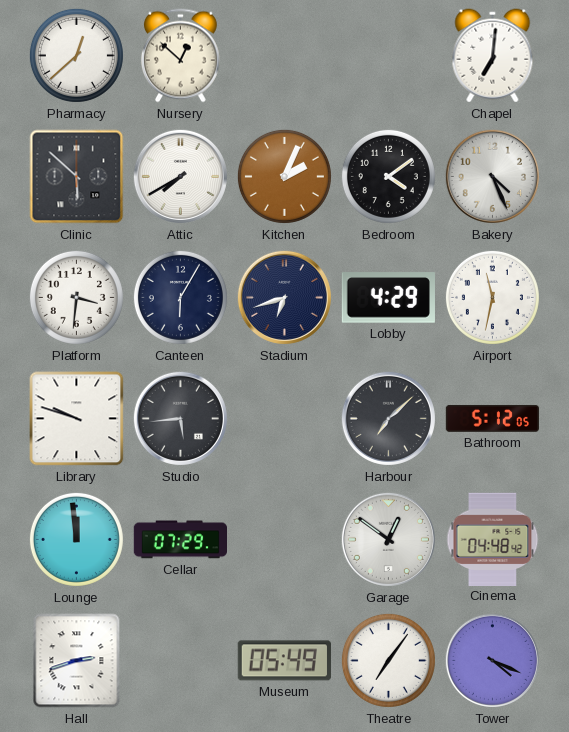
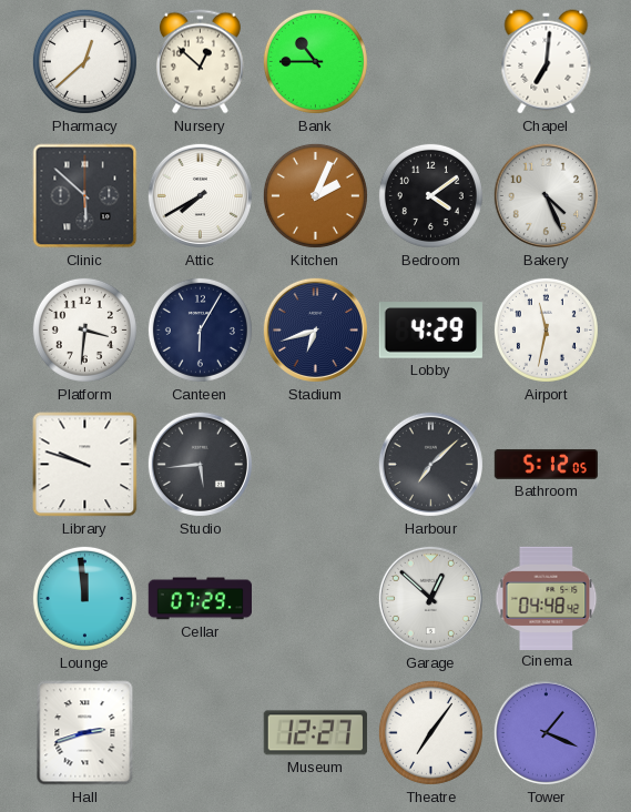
Bank: none -> 10:45 (315, 61)
Garage: 12:51 -> 12:52 (430, 598)
Museum: 05:49 -> 12:27 (315, 733)
Tower: 4:19 -> 1:19 (546, 732)
